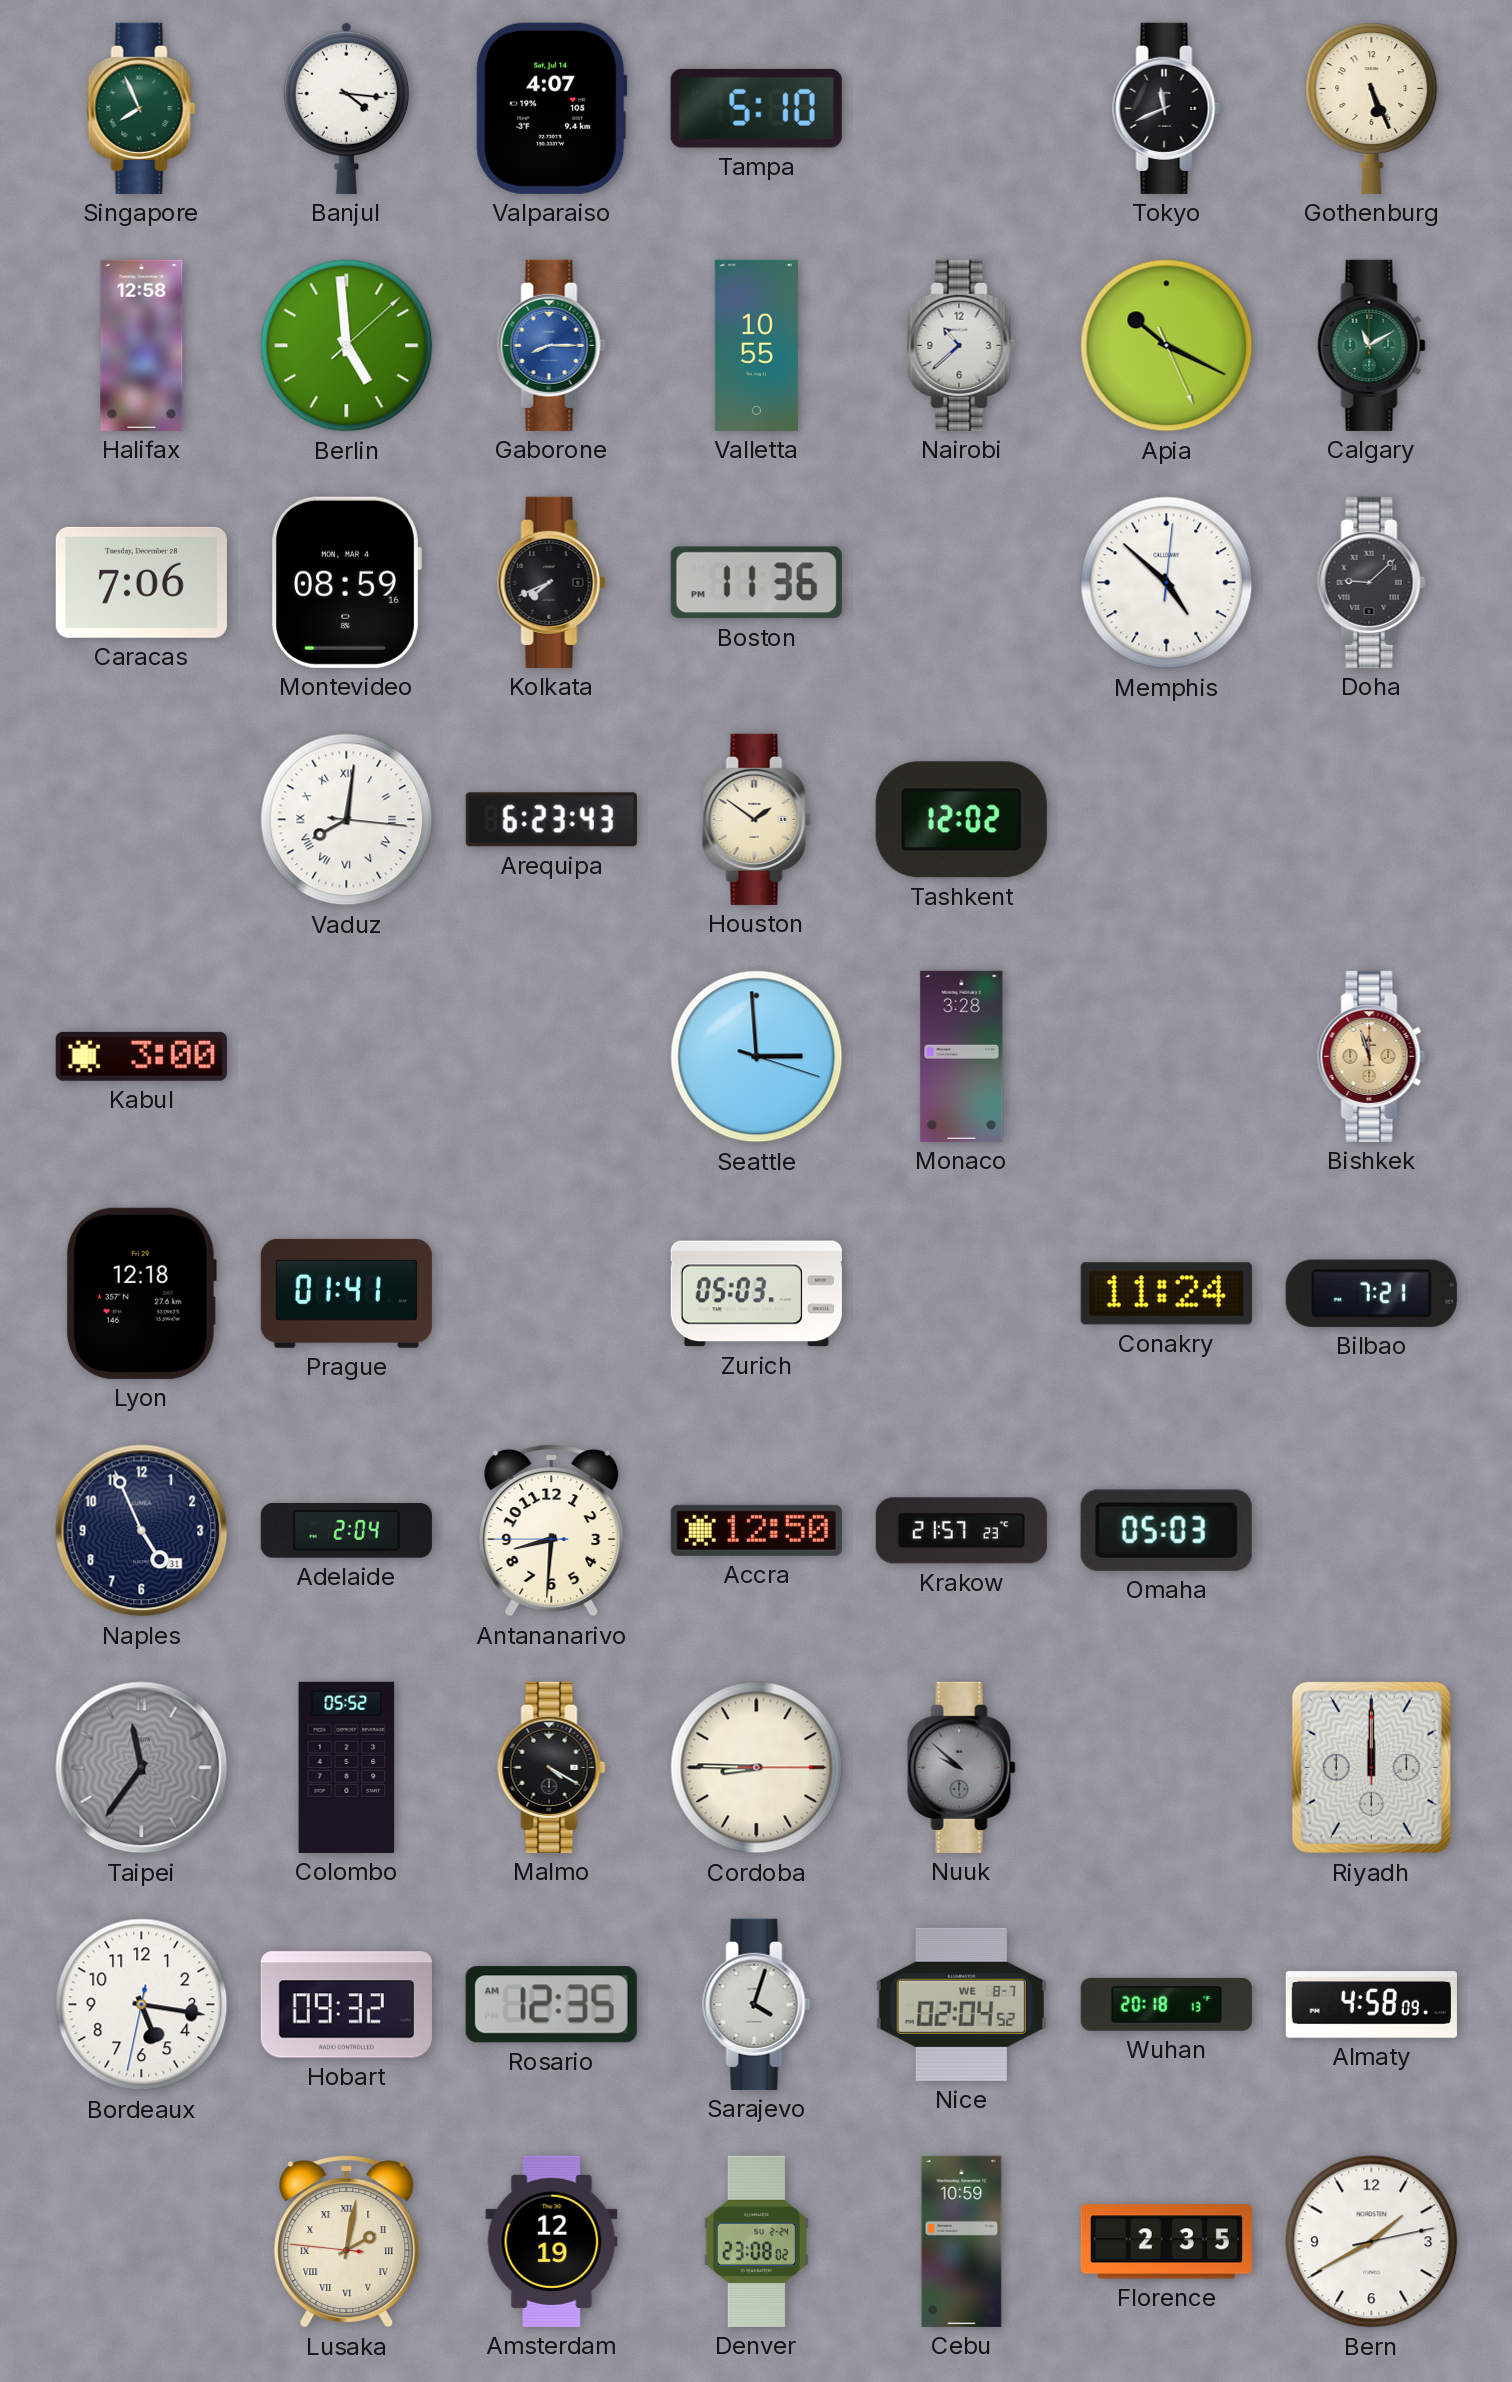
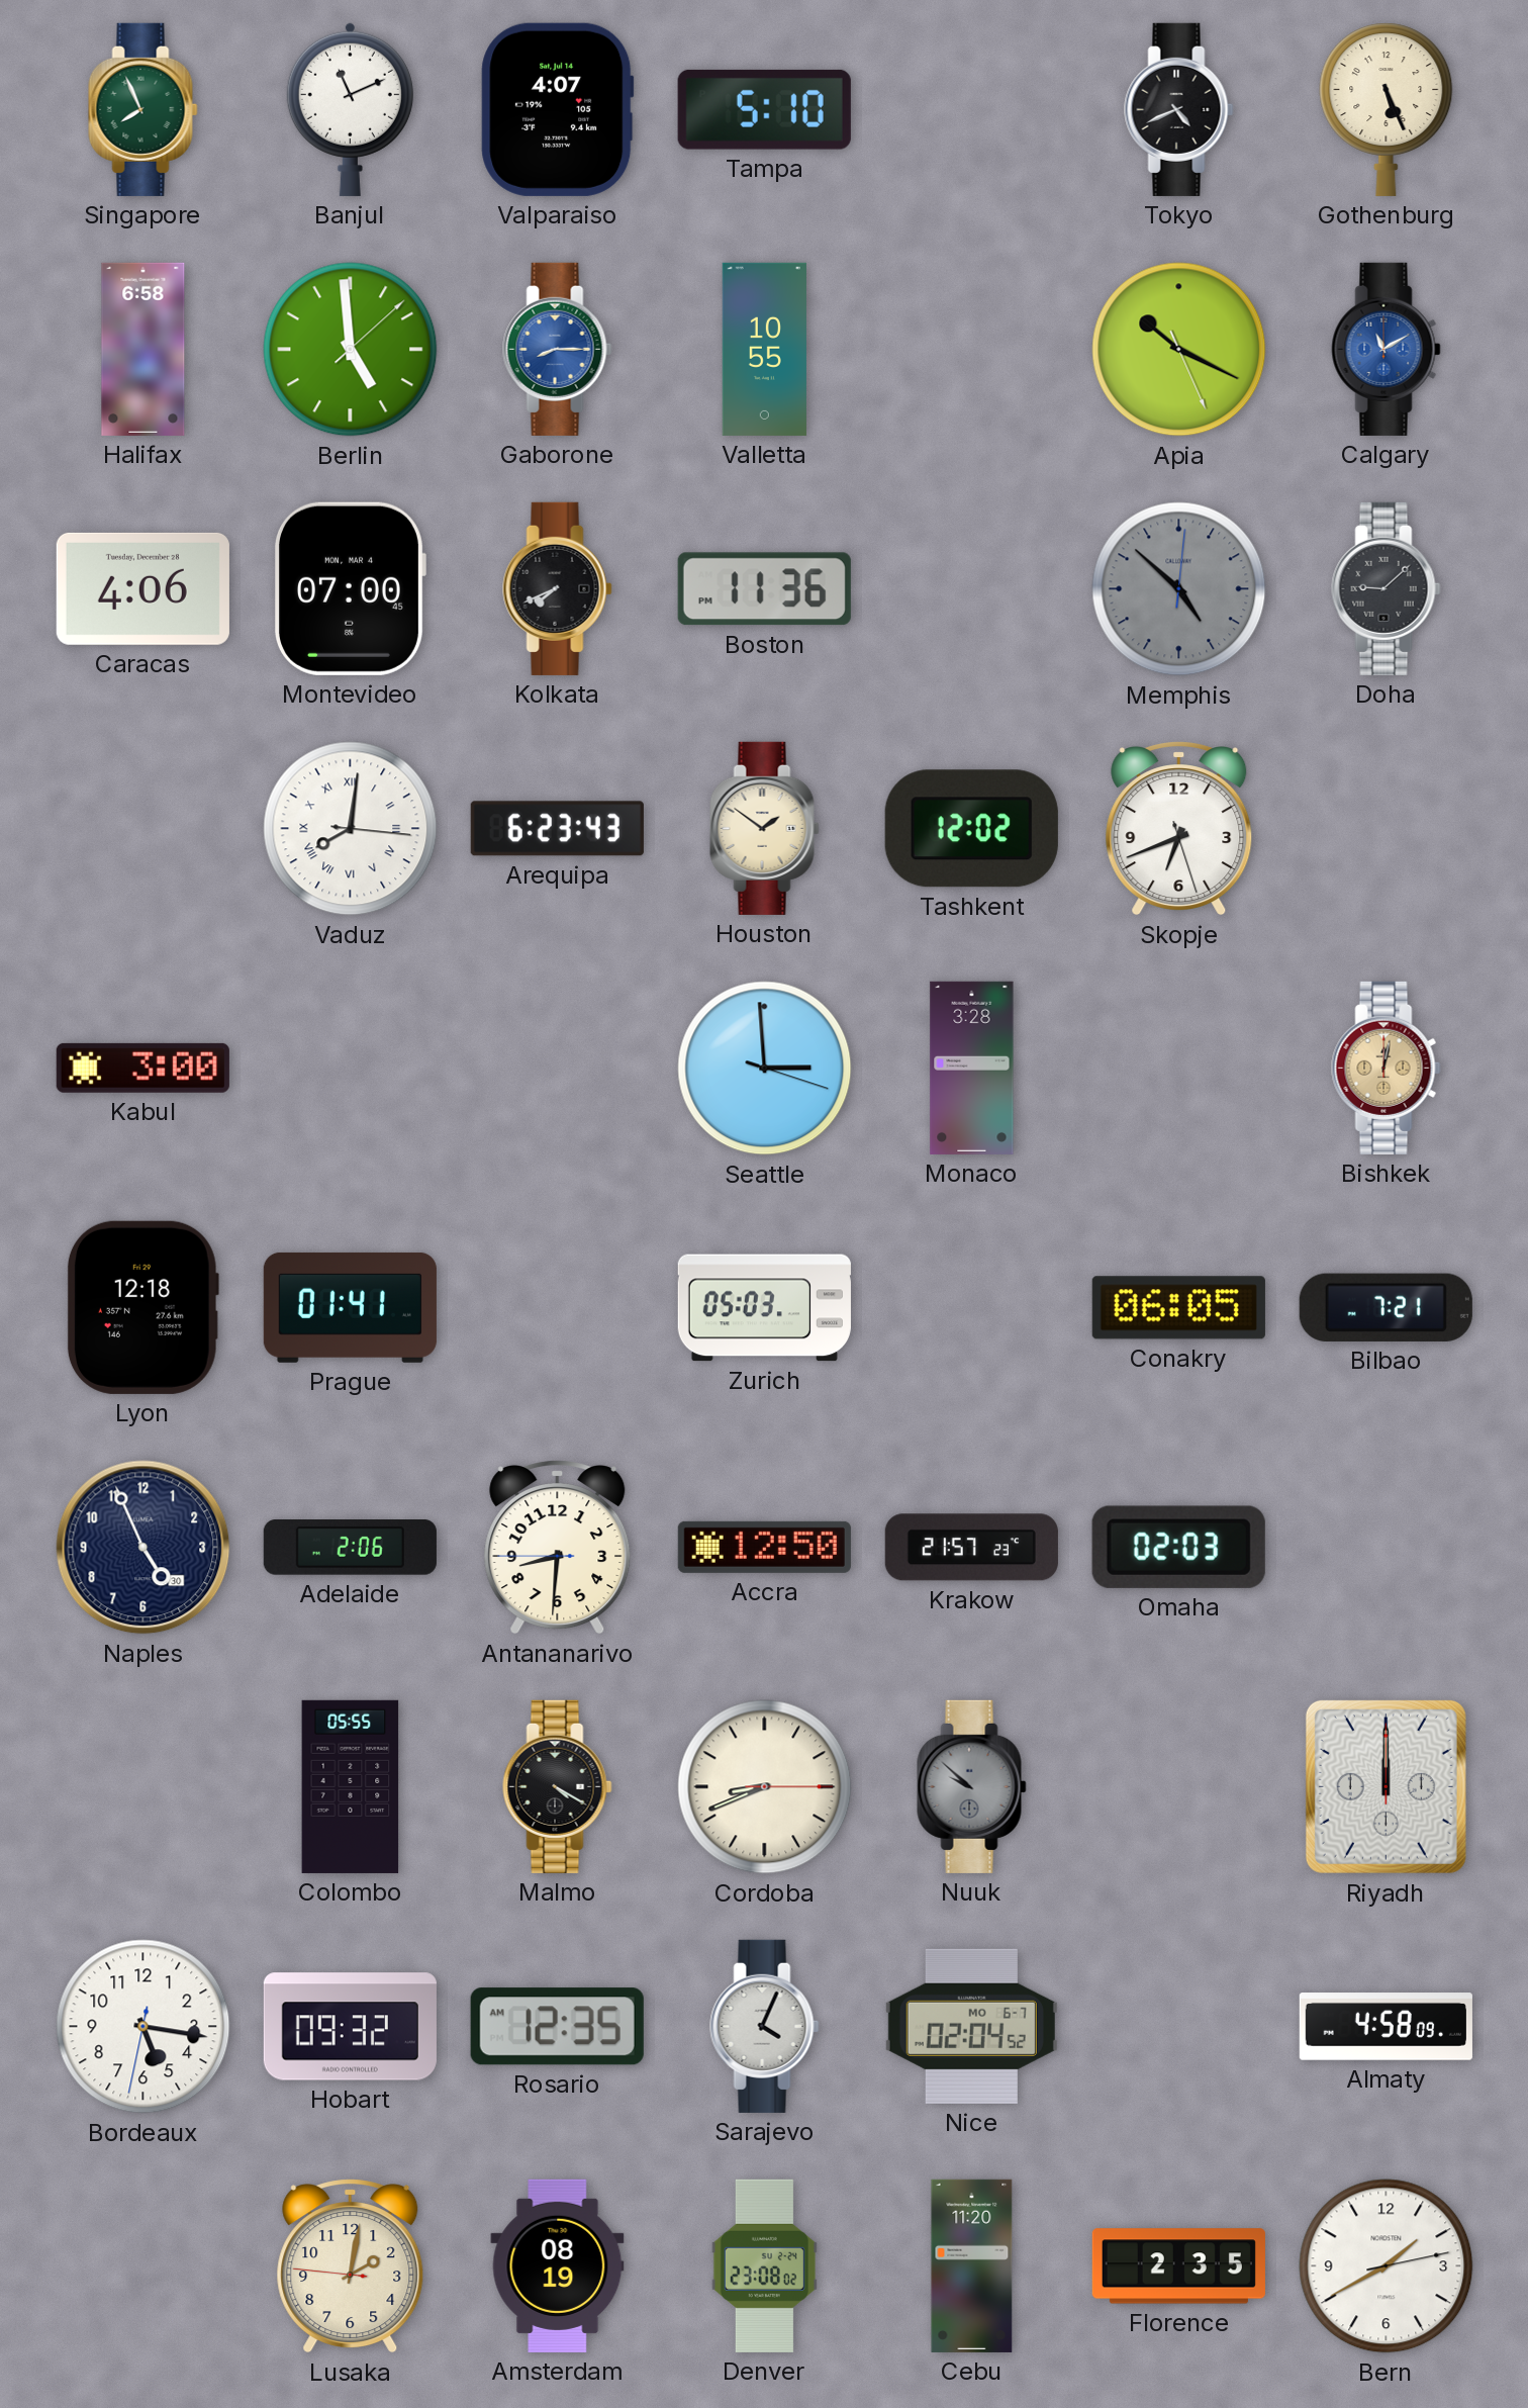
Banjul: 4:16 -> 11:11 (350, 109)
Tokyo: 11:41 -> 4:41 (1179, 109)
Halifax: 12:58 -> 6:58 (144, 349)
Nairobi: 10:38 -> none (962, 345)
Calgary dial: green -> blue (1387, 349)
Caracas: 7:06 -> 4:06 (142, 588)
Montevideo: 08:59 -> 07:00 (350, 588)
Memphis dial: white -> grey (1179, 589)
Skopje: none -> 6:41 (1179, 829)
Bishkek: 11:57 -> 12:02 (1387, 1068)
Conakry: 11:24 -> 06:05 (1178, 1308)
Naples date: 31 -> 30 (144, 1548)
Adelaide: 2:04 -> 2:06 (350, 1548)
Omaha: 05:03 -> 02:03 (1178, 1547)
Taipei: 11:36 -> none (142, 1768)
Colombo: 05:52 -> 05:55 (351, 1786)
Cordoba: 8:45 -> 8:41 (765, 1787)
Sarajevo: 4:03 -> 4:04 (765, 2026)
Nice date: WE 8-7 -> MO 6-7 (971, 2026)
Wuhan: 20:18 -> none (1166, 2004)
Lusaka numerals: Roman -> Arabic (351, 2266)
Amsterdam: 12:19 -> 08:19 (558, 2265)
Cebu: 10:59 -> 11:20 (972, 2265)
